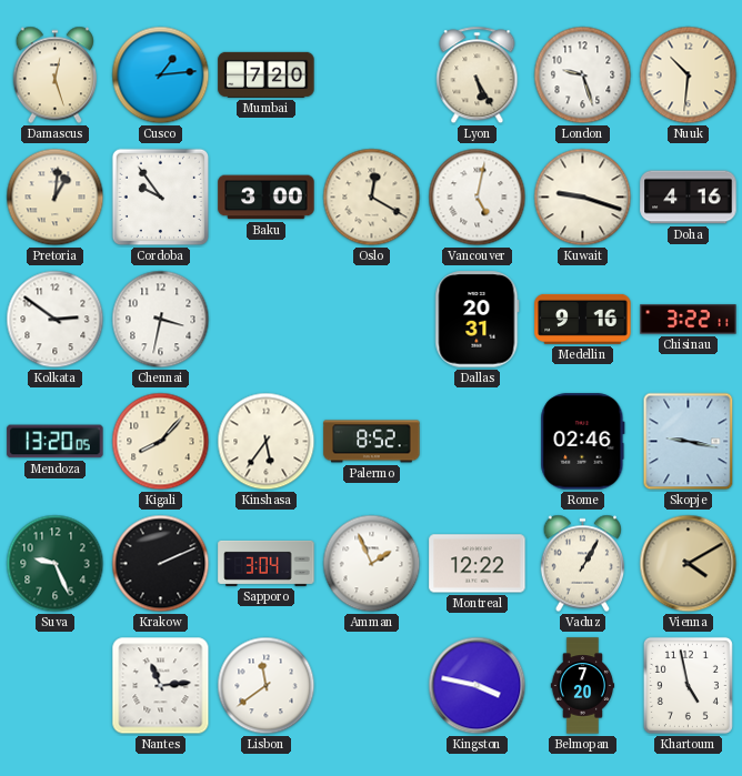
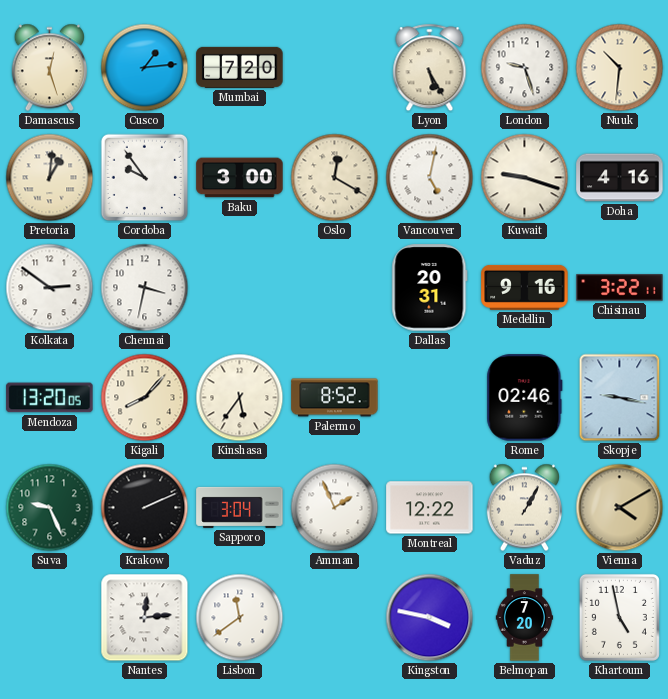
Nantes: 11:14 -> 12:14 (145, 618)
